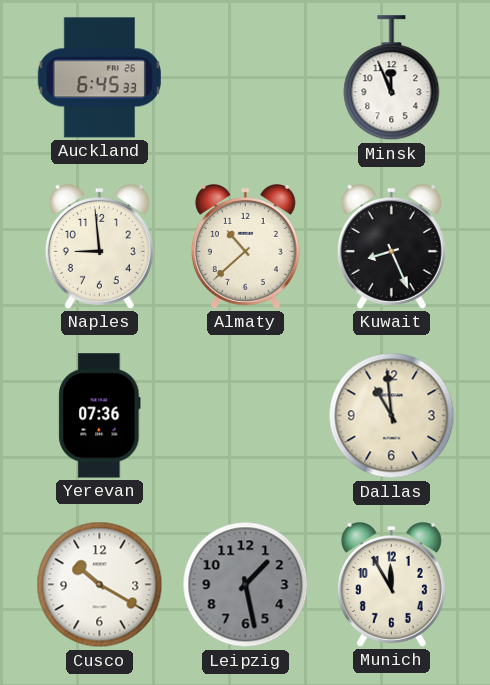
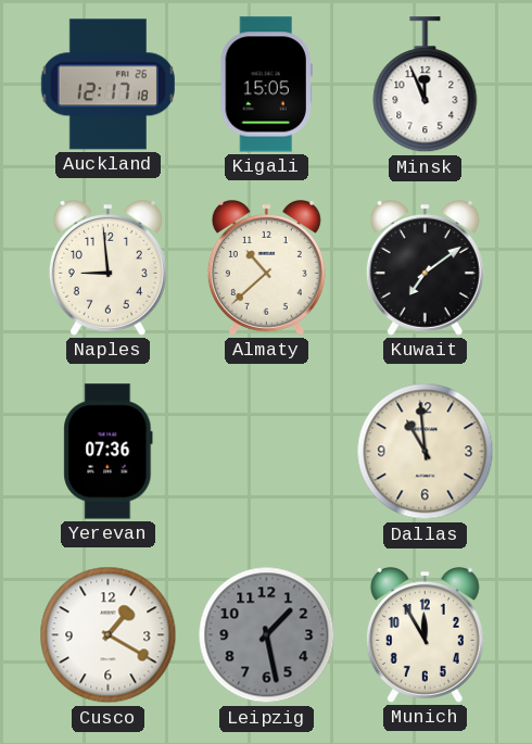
Auckland: 6:45 -> 12:17 (107, 85)
Kigali: none -> 15:05 (266, 85)
Kuwait: 8:26 -> 7:09 (425, 268)
Cusco: 10:20 -> 1:20 (109, 635)
